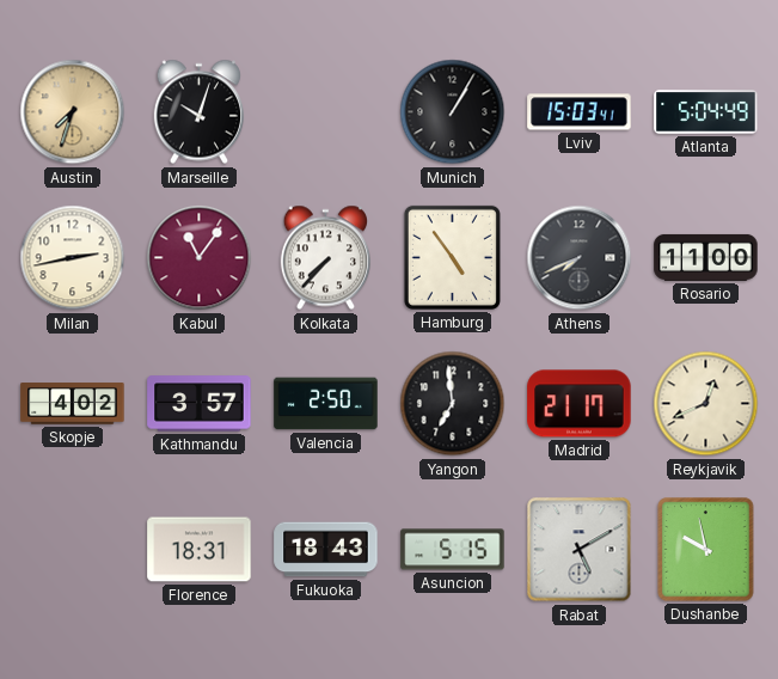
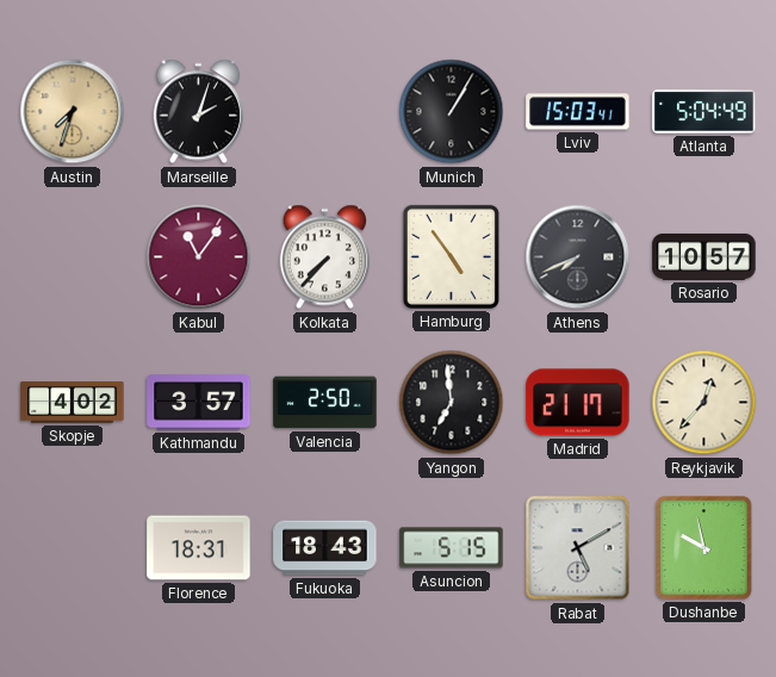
Marseille: 10:03 -> 2:03 (198, 112)
Milan: 2:43 -> none (73, 258)
Rosario: 11:00 -> 10:57 (704, 256)
Reykjavik: 12:41 -> 12:37 (704, 403)
